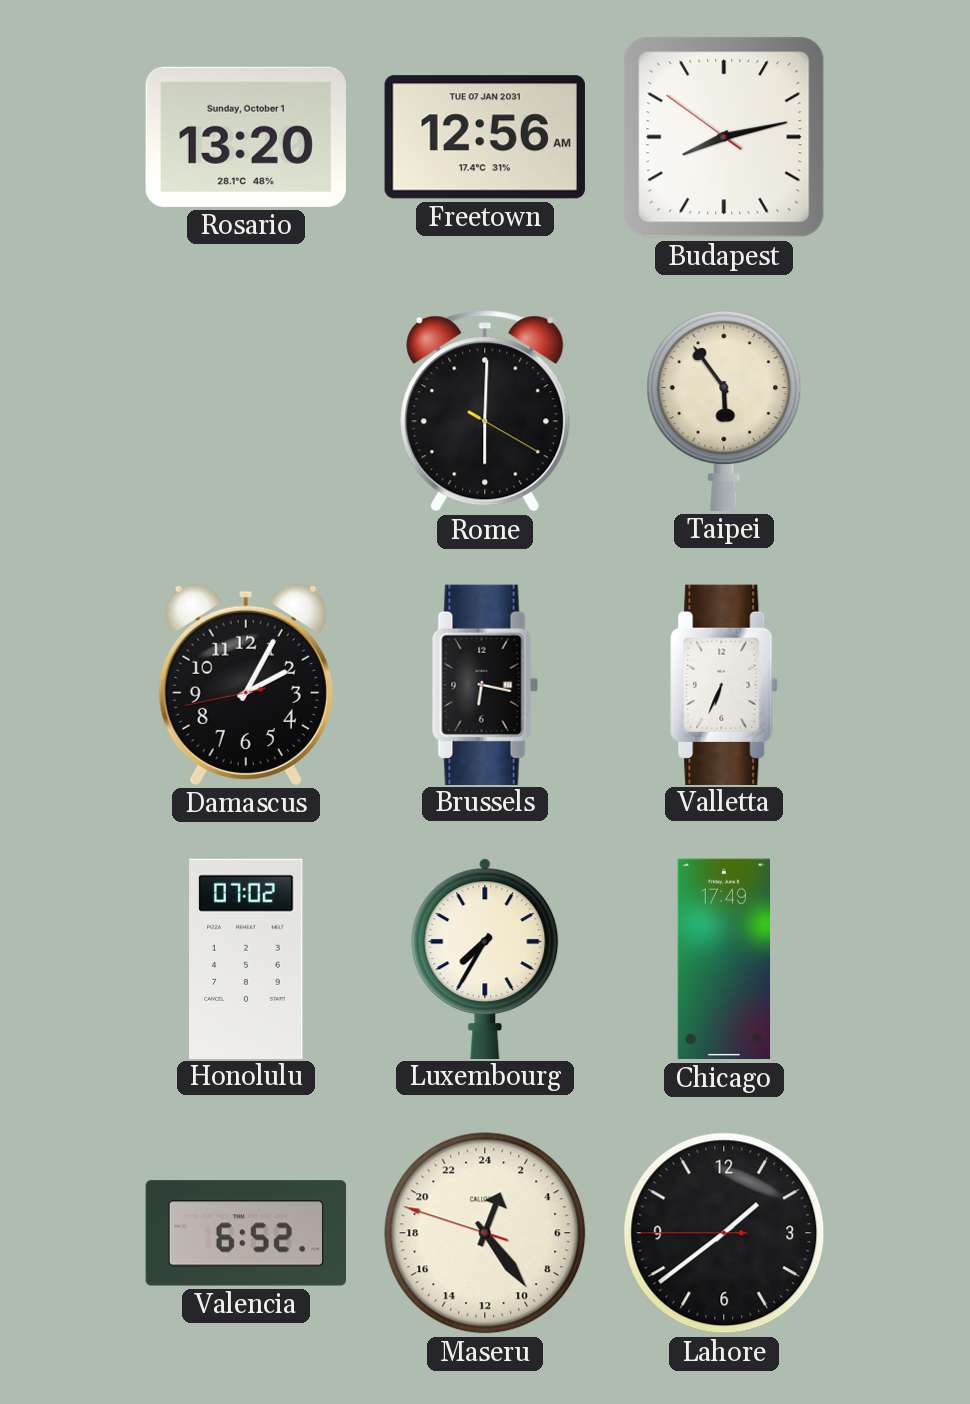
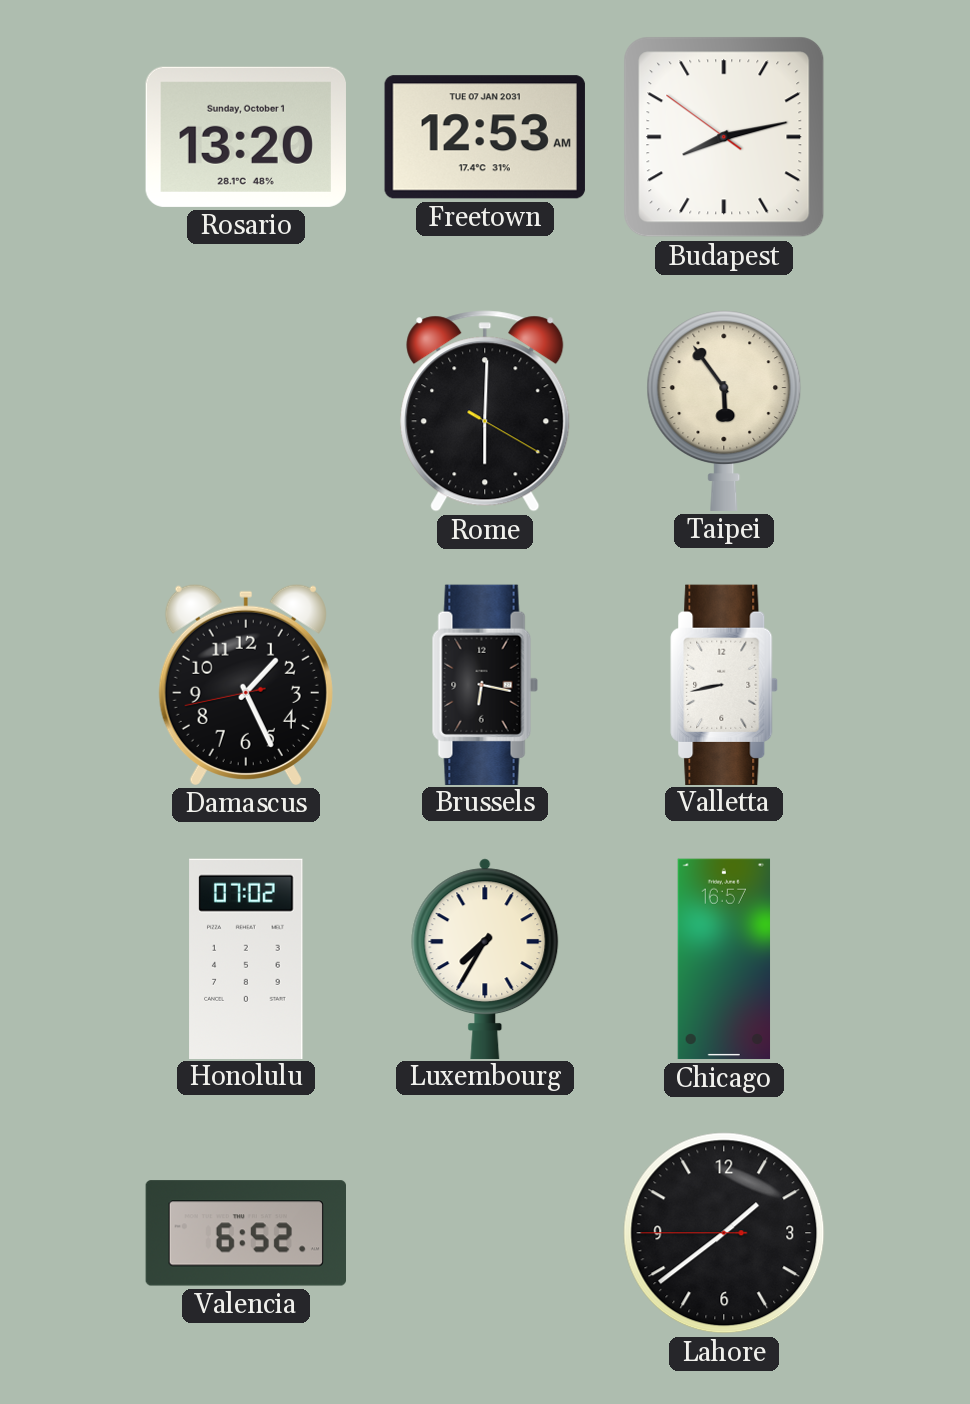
Freetown: 12:56 -> 12:53 (485, 137)
Damascus: 2:04 -> 1:25 (246, 684)
Valletta: 6:34 -> 8:43 (724, 684)
Chicago: 17:49 -> 16:57 (724, 959)
Maseru: 1:23 -> none (485, 1233)
